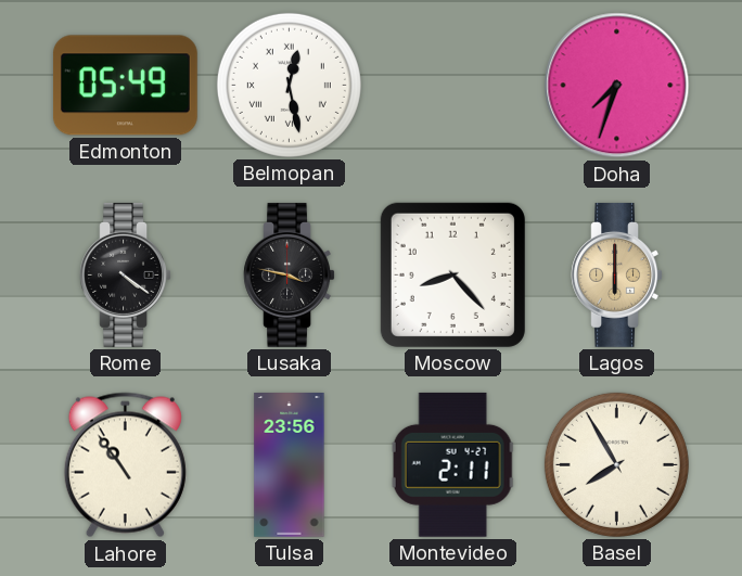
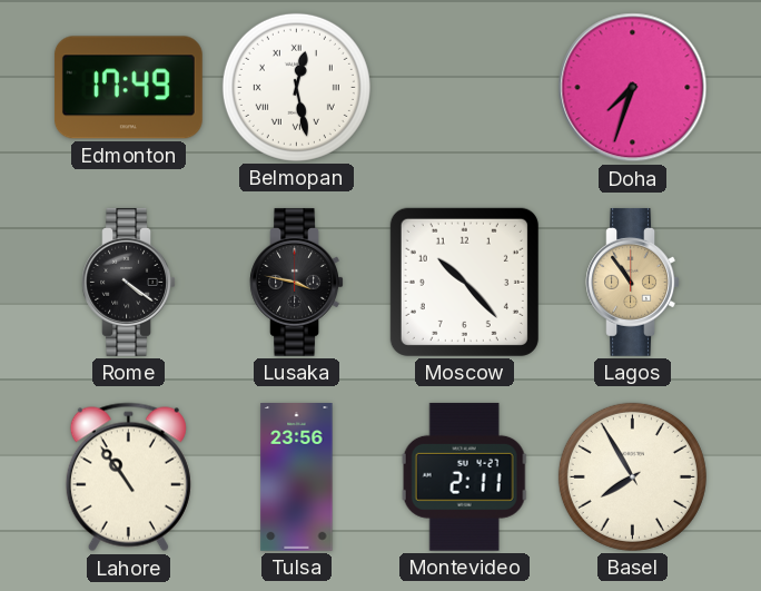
Edmonton: 05:49 -> 17:49 (128, 88)
Moscow: 8:23 -> 10:23 (464, 282)
Lagos: 6:00 -> 10:54 (632, 282)
